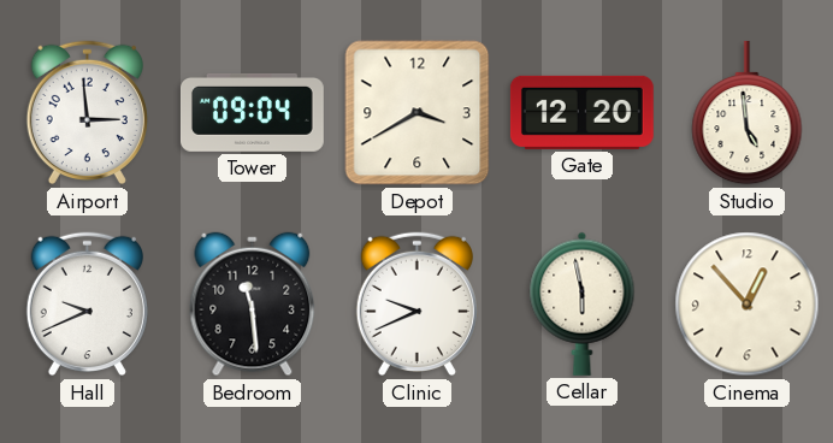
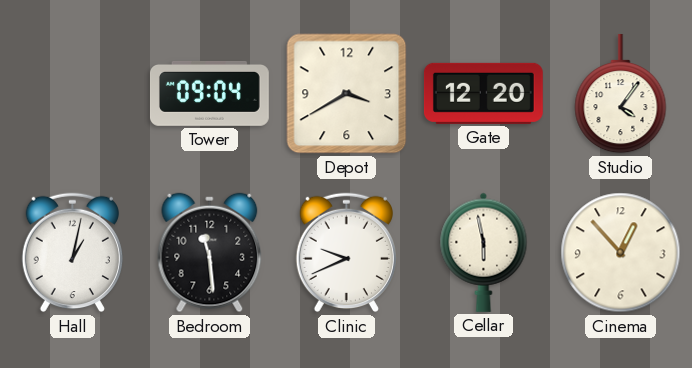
Airport: 2:59 -> none (87, 113)
Studio: 4:59 -> 4:06 (621, 94)
Hall: 9:41 -> 1:02 (72, 253)
